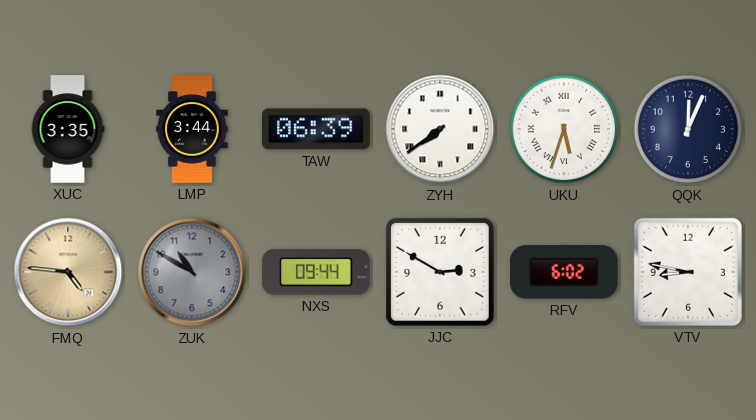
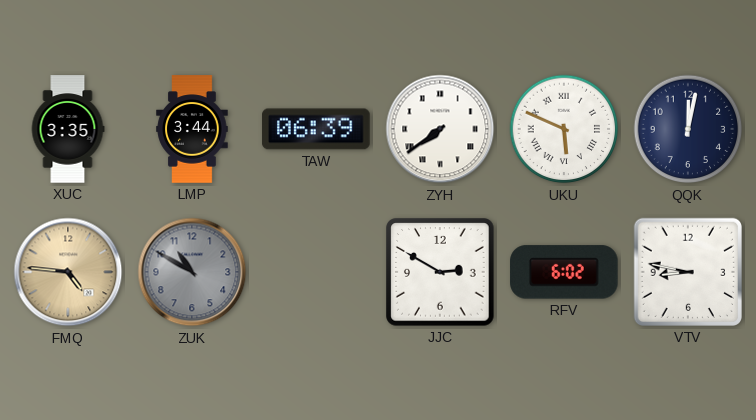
UKU: 5:33 -> 5:49 (564, 129)
QQK: 12:04 -> 12:02 (688, 129)
NXS: 09:44 -> none (316, 272)
